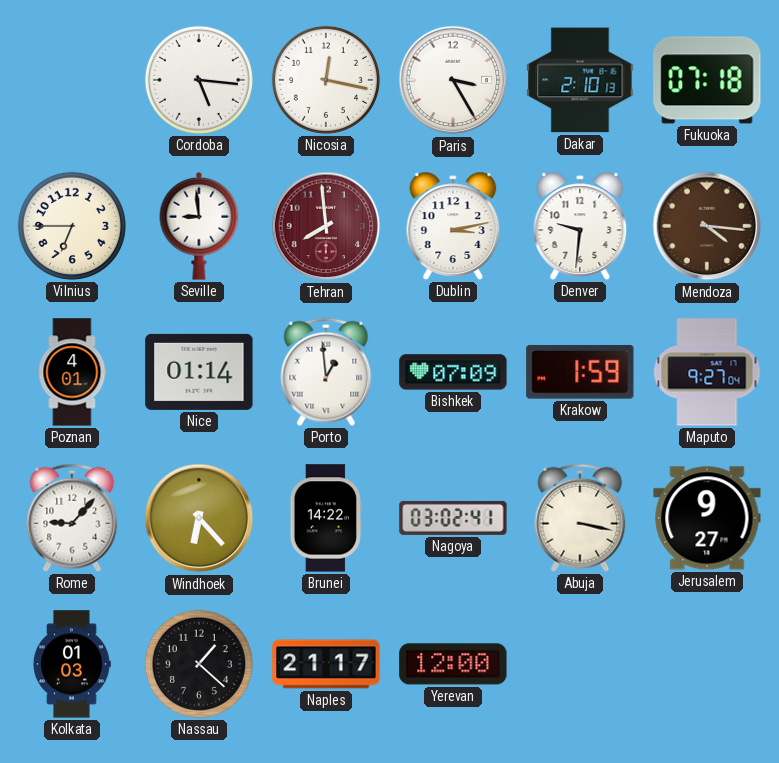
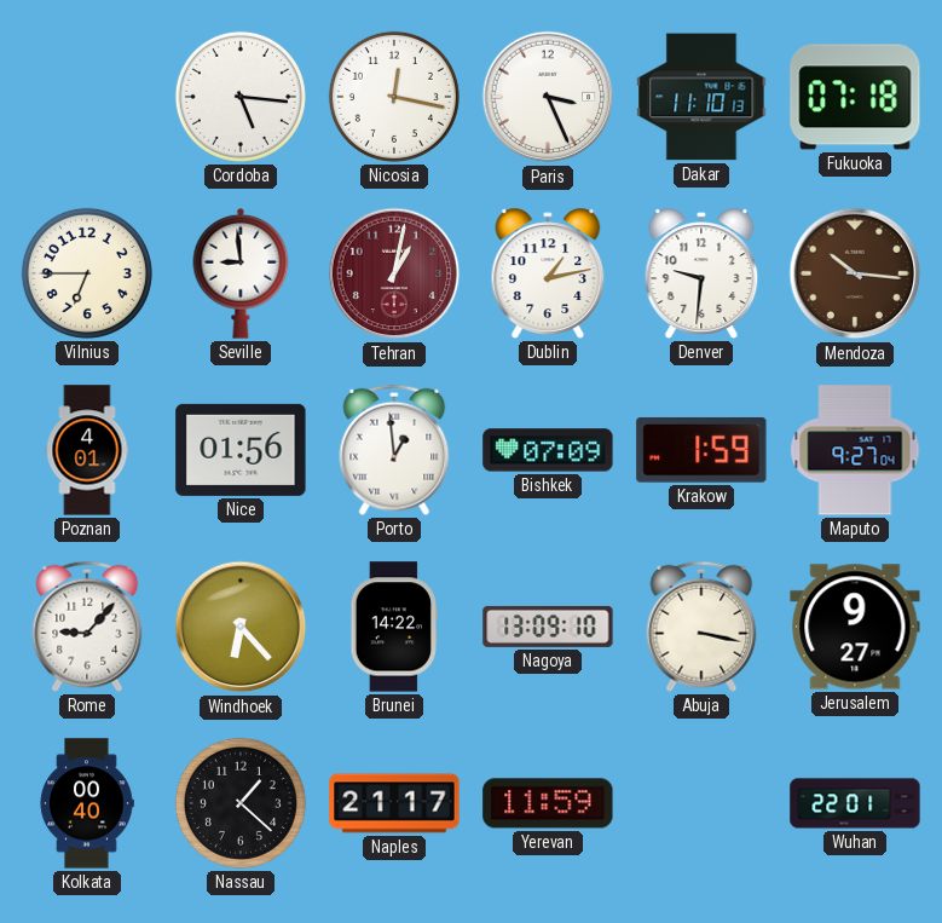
Paris: 3:25 -> 3:26 (548, 97)
Dakar: 2:10 -> 11:10 (701, 97)
Tehran: 7:59 -> 1:02 (394, 273)
Dublin: 3:13 -> 1:13 (548, 273)
Mendoza: 4:16 -> 10:16 (855, 273)
Nice: 01:14 -> 01:56 (241, 450)
Nagoya: 03:02 -> 13:09 (548, 627)
Kolkata: 01:03 -> 00:40 (87, 803)
Yerevan: 12:00 -> 11:59 (548, 803)
Wuhan: none -> 22:01 (855, 803)
